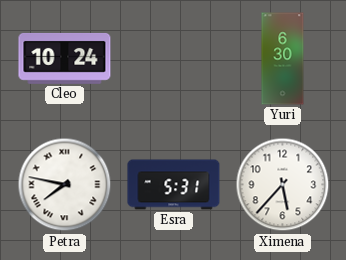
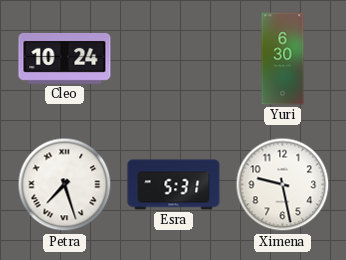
Petra: 7:47 -> 7:27 (65, 185)
Ximena: 5:37 -> 9:28 (283, 185)
